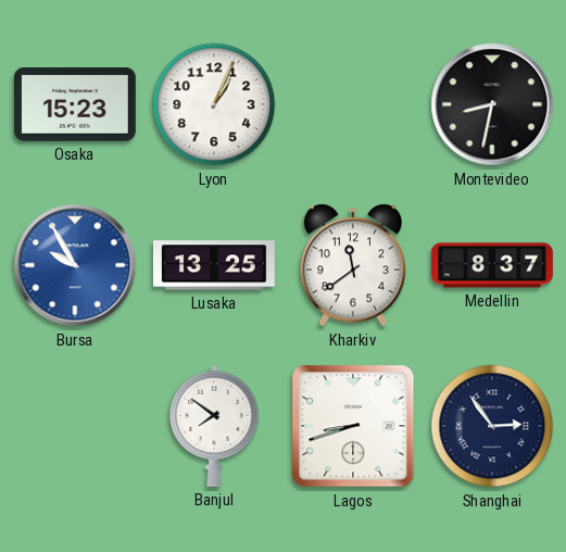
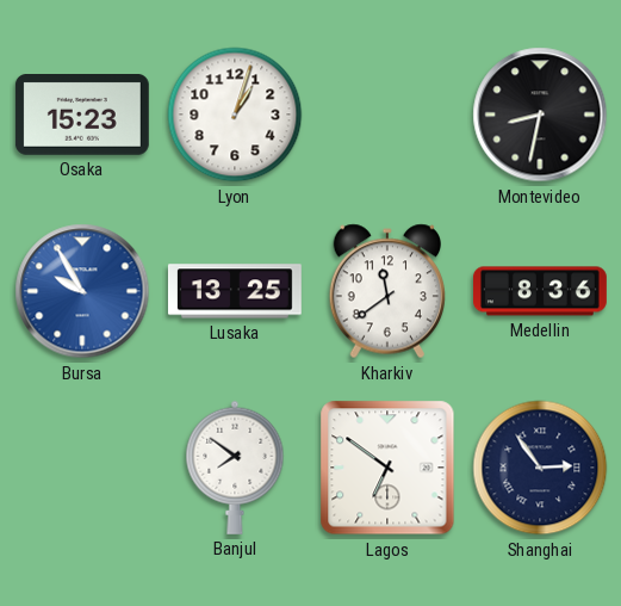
Lyon: 1:04 -> 1:03 (235, 115)
Medellin: 8:37 -> 8:36 (541, 291)
Lagos: 8:42 -> 6:51 (387, 468)
